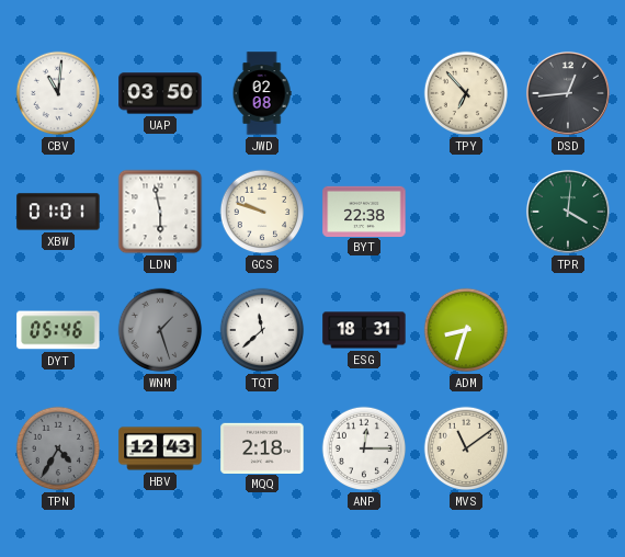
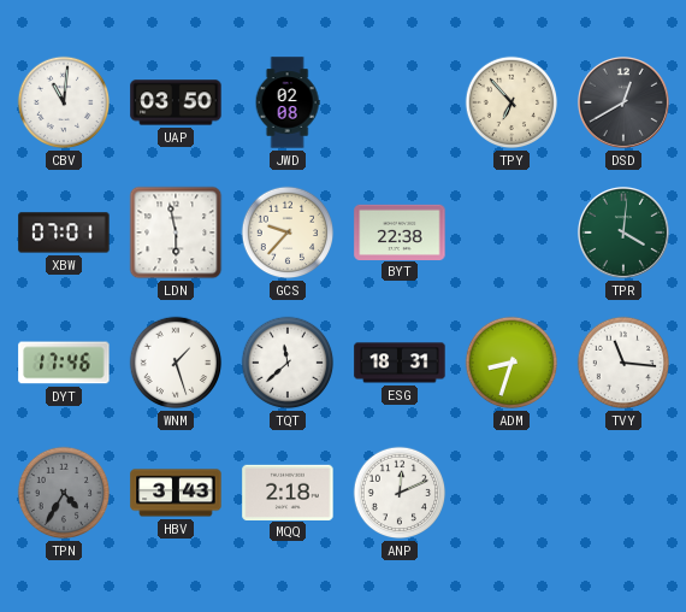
DSD: 12:44 -> 12:40 (623, 102)
XBW: 01:01 -> 07:01 (64, 233)
GCS: 9:48 -> 9:37 (288, 233)
DYT: 05:46 -> 17:46 (64, 363)
WNM dial: grey -> white (176, 363)
TVY: none -> 11:16 (623, 363)
HBV: 12:43 -> 3:43 (176, 493)
ANP: 12:15 -> 12:11 (400, 493)
MVS: 11:09 -> none (466, 448)
